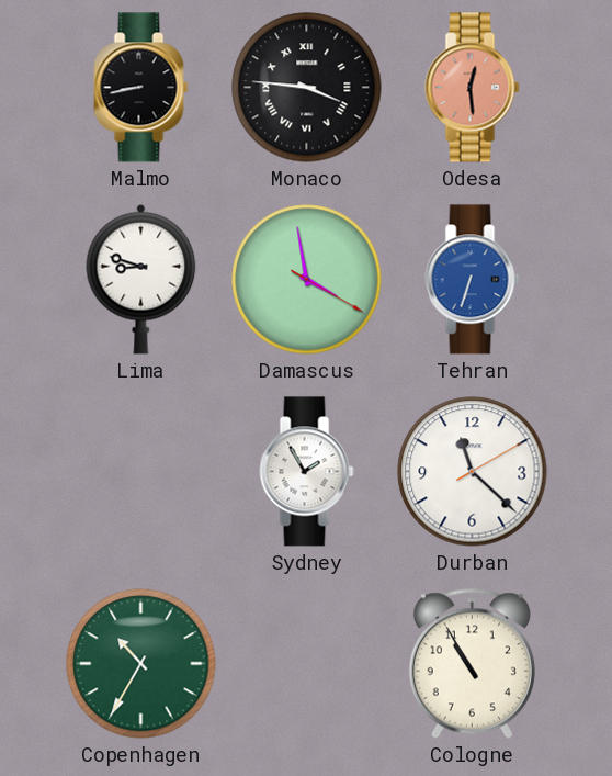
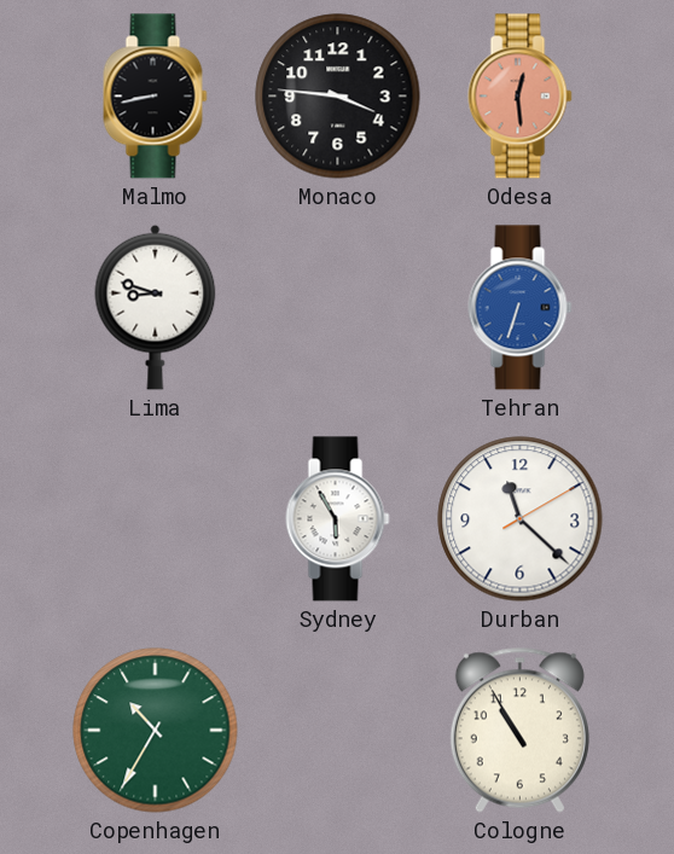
Monaco numerals: Roman -> Arabic (338, 97)
Damascus: 3:58 -> none (307, 280)
Sydney: 1:55 -> 5:55 (338, 519)
